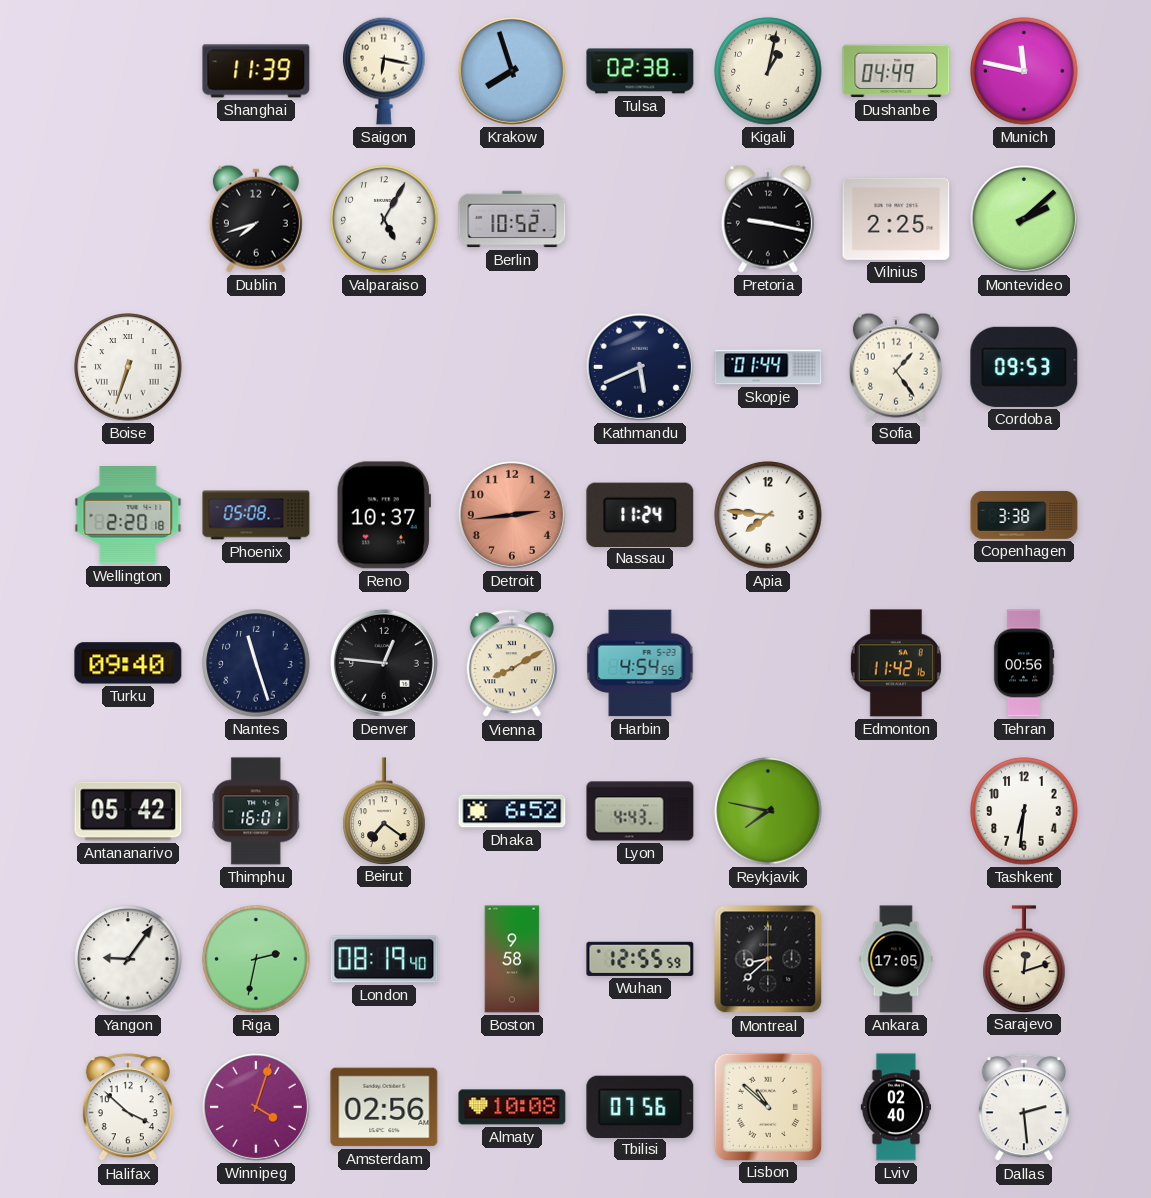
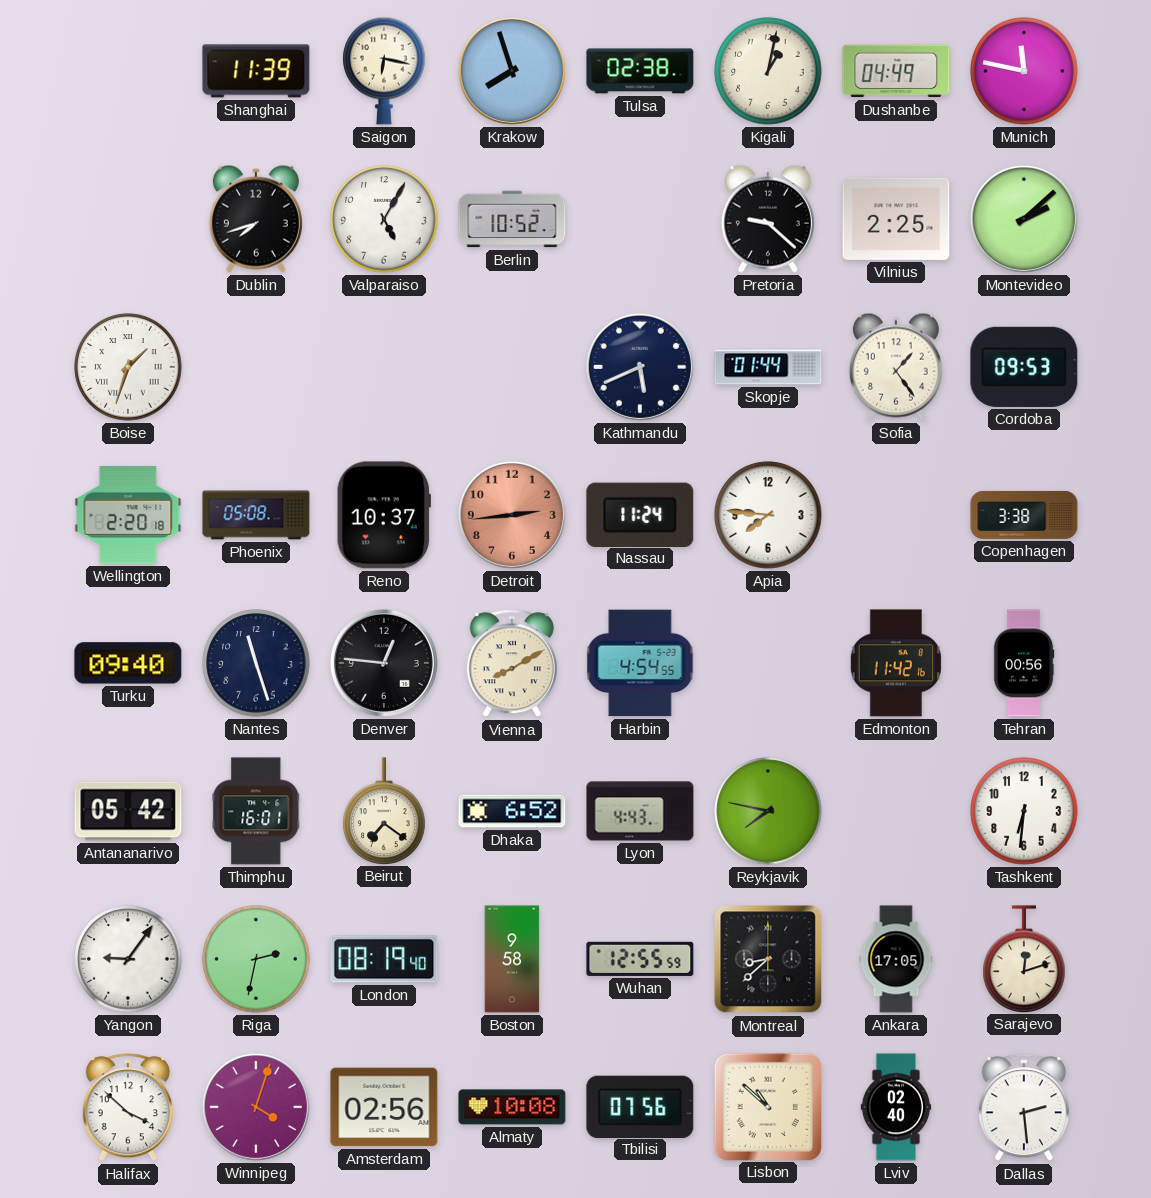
Pretoria: 9:17 -> 9:22 (768, 219)
Boise: 6:33 -> 1:33 (128, 367)
